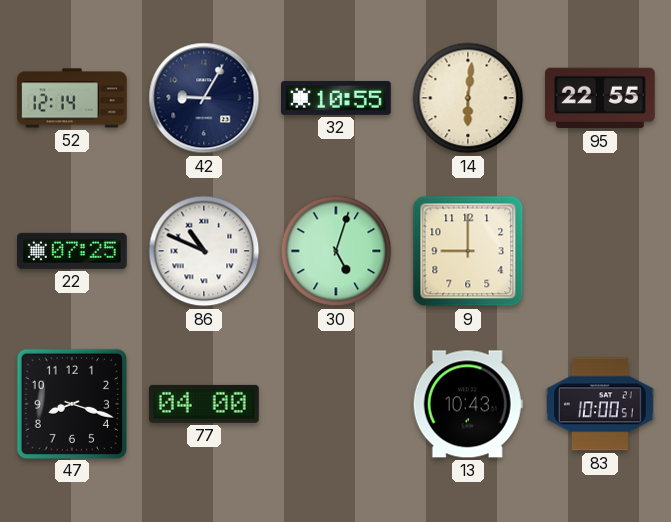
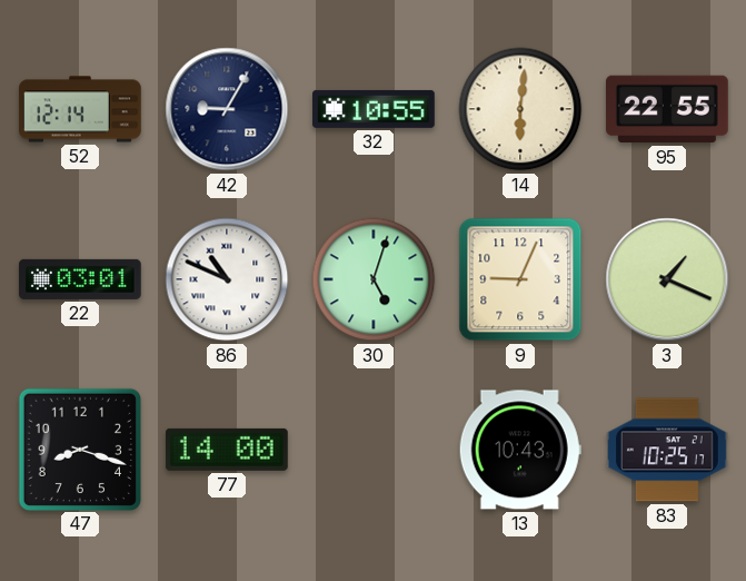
22: 07:25 -> 03:01 (80, 279)
9: 9:00 -> 9:04 (520, 279)
3: none -> 1:19 (667, 279)
77: 04:00 -> 14:00 (227, 450)
83: 10:00 -> 10:25 (668, 450)
